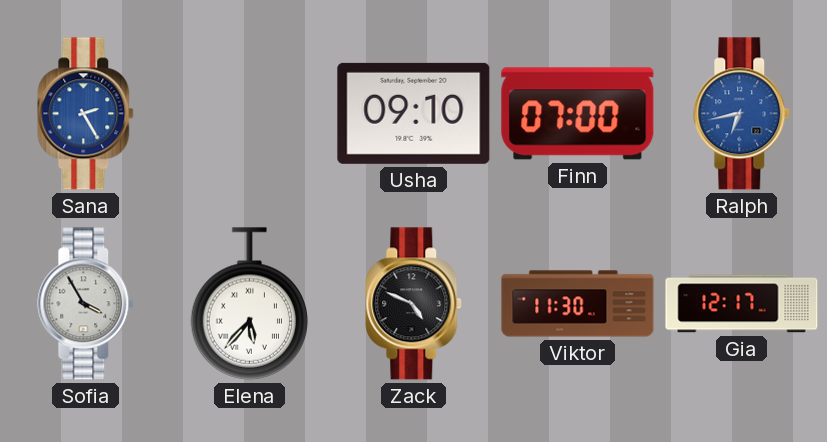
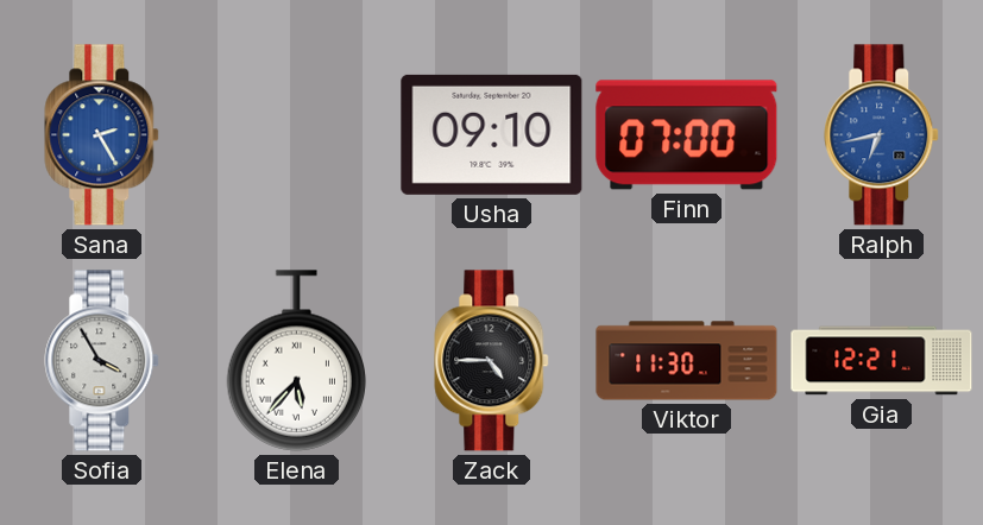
Zack: 4:49 -> 4:45 (492, 361)
Gia: 12:17 -> 12:21 (882, 361)
